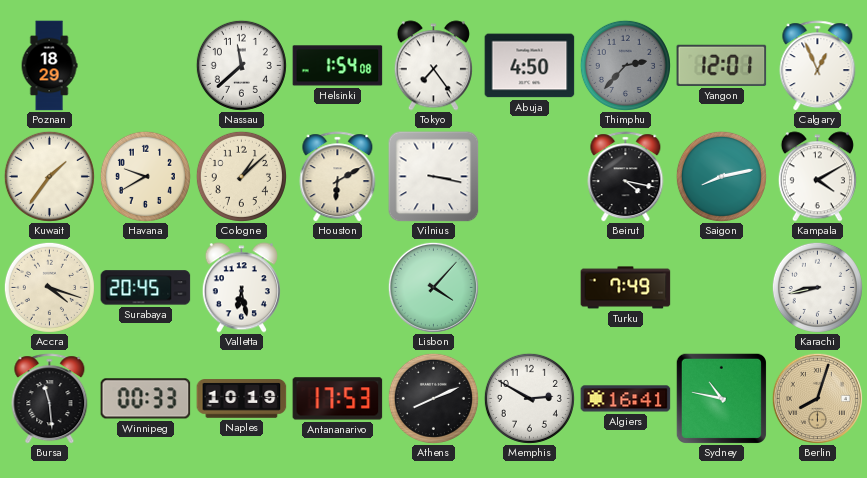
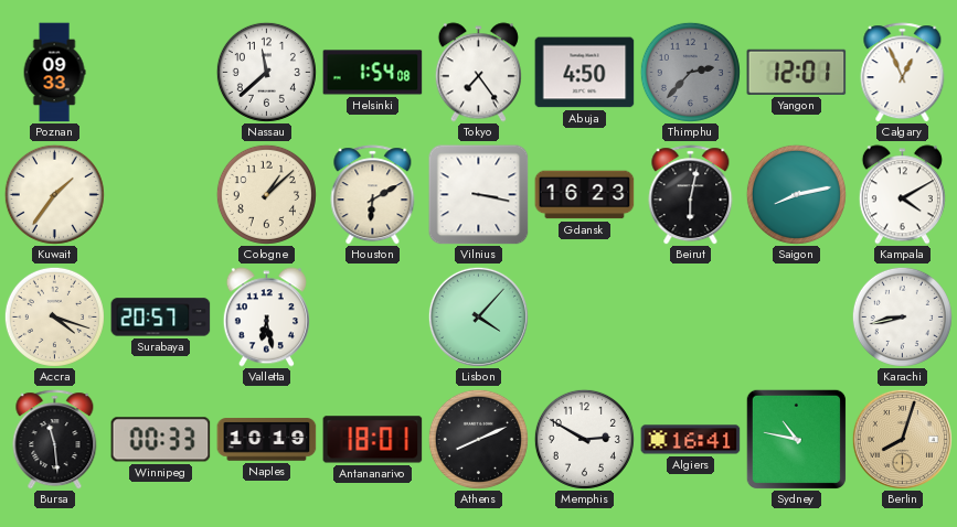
Poznan: 18:29 -> 09:33 (54, 73)
Havana: 9:40 -> none (145, 176)
Gdansk: none -> 16:23 (585, 195)
Beirut: 4:17 -> 6:02 (691, 195)
Surabaya: 20:45 -> 20:57 (161, 318)
Turku: 7:49 -> none (626, 288)
Antananarivo: 17:53 -> 18:01 (373, 440)
